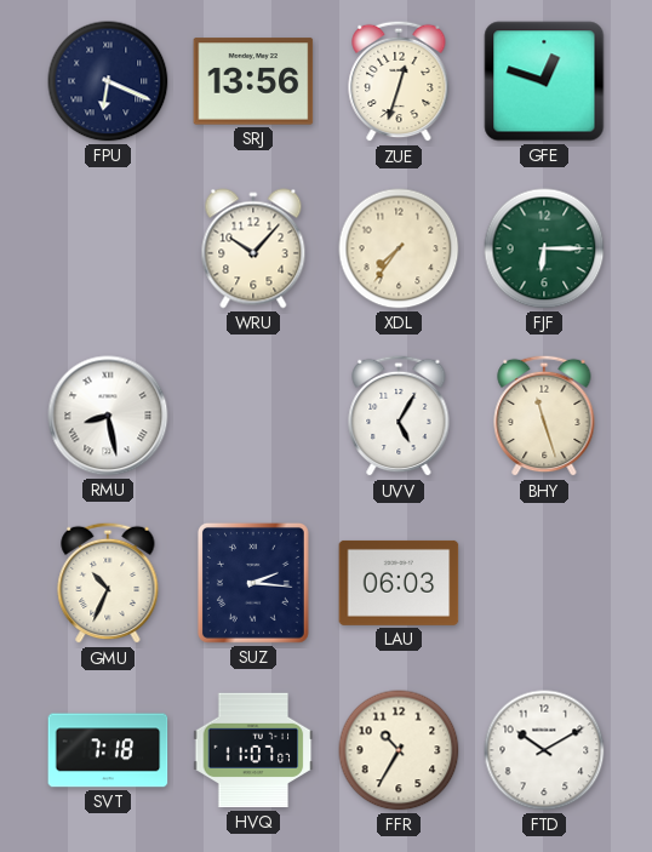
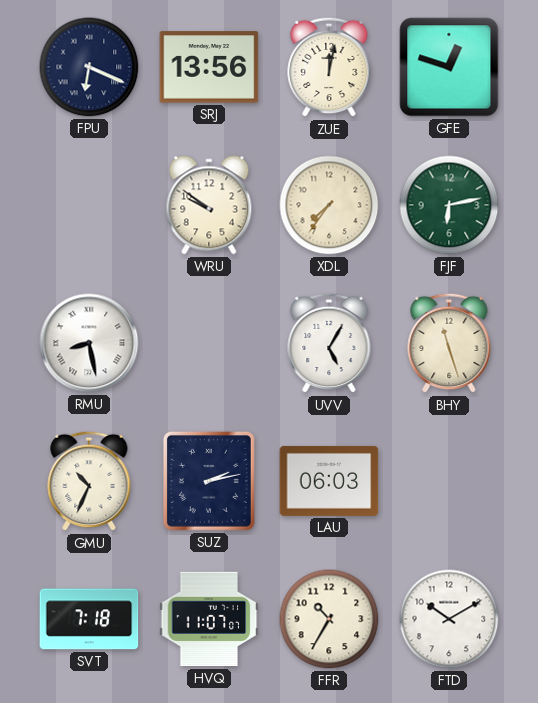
ZUE: 12:33 -> 12:02 (329, 67)
WRU: 10:07 -> 9:51 (209, 205)
FJF: 6:15 -> 6:13 (449, 205)
SUZ: 2:16 -> 2:13 (209, 481)
